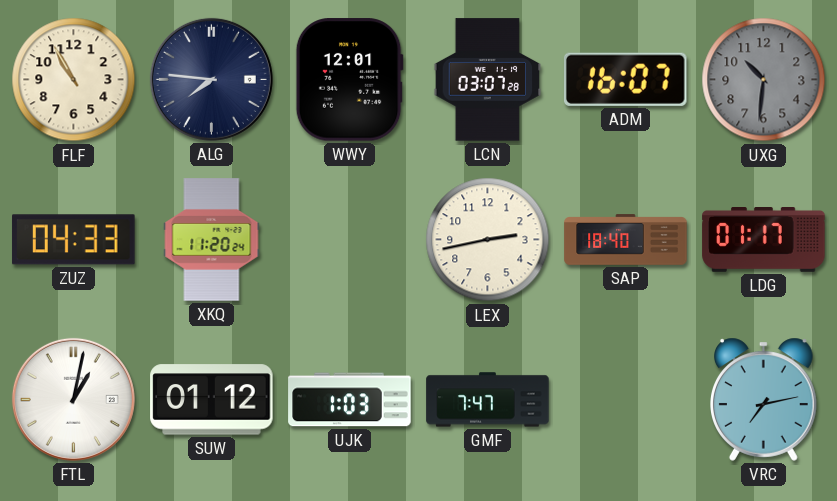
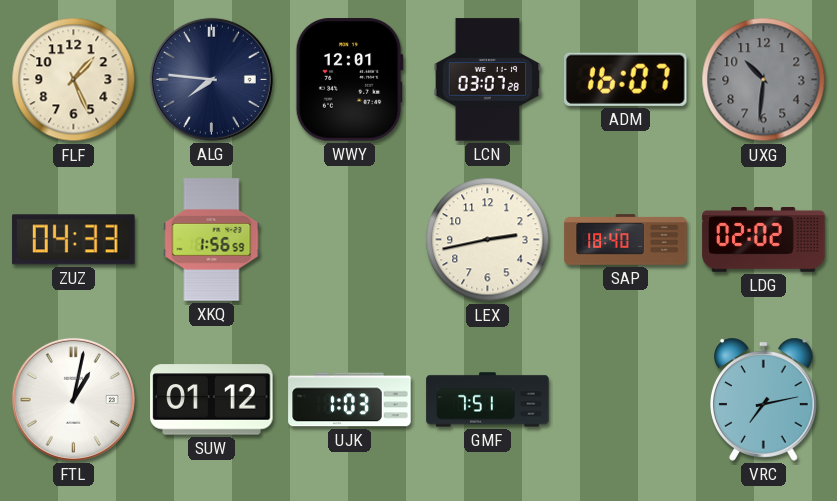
FLF: 10:55 -> 1:26 (74, 80)
XKQ: 11:20 -> 1:56 (212, 240)
LDG: 01:17 -> 02:02 (764, 240)
GMF: 7:47 -> 7:51 (488, 400)
